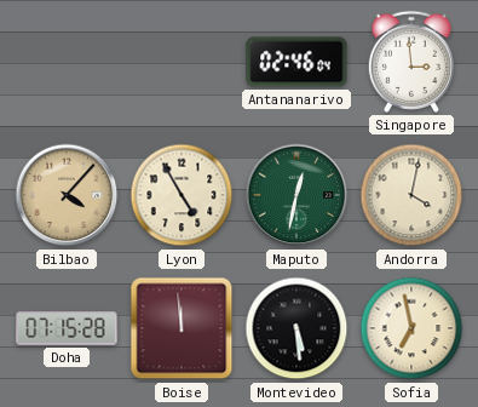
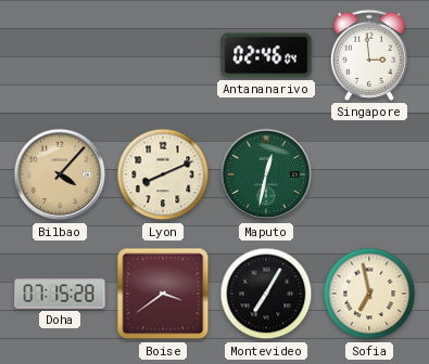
Lyon: 4:55 -> 8:11 (163, 174)
Andorra: 4:02 -> none (411, 195)
Boise: 11:59 -> 3:39 (163, 294)
Montevideo: 5:29 -> 7:05 (266, 294)
